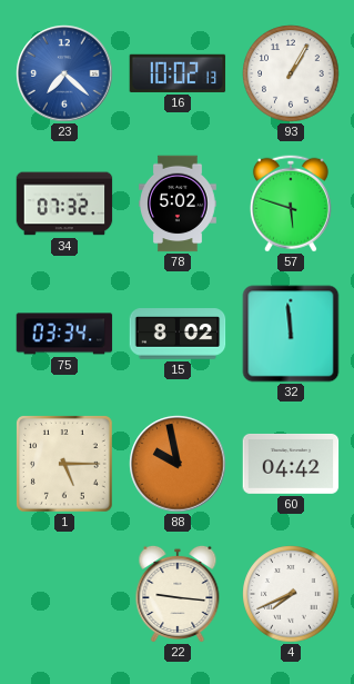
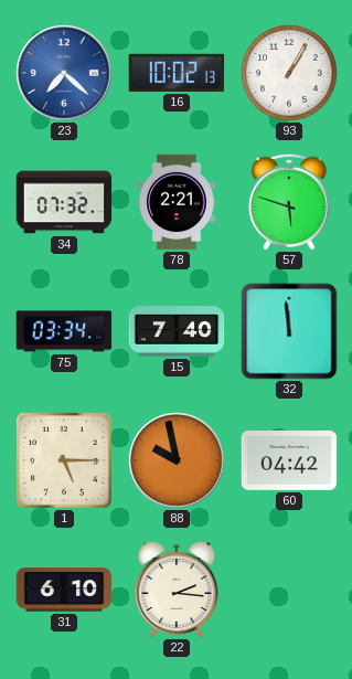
78: 5:02 -> 2:21 (178, 202)
15: 8:02 -> 7:40 (177, 331)
31: none -> 6:10 (64, 590)
22: 9:16 -> 2:16 (177, 588)
4: 7:41 -> none (291, 594)
